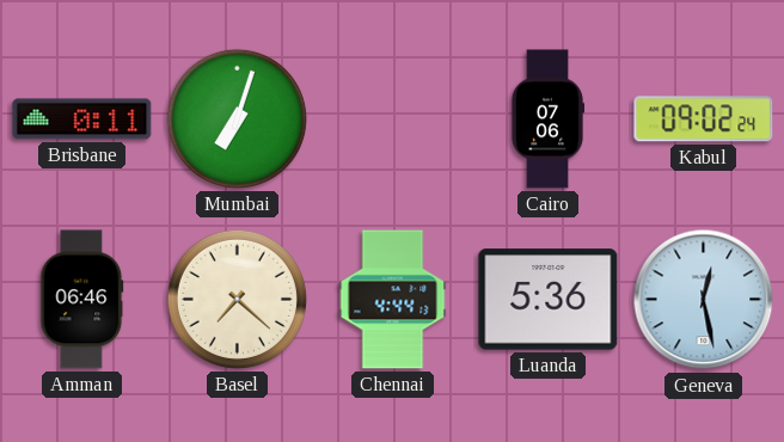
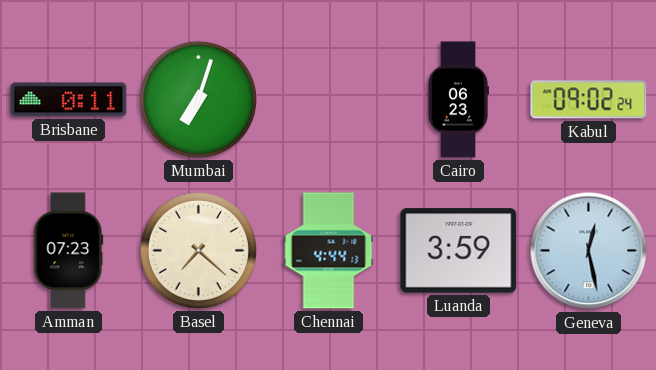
Cairo: 07:06 -> 06:23 (457, 100)
Amman: 06:46 -> 07:23 (69, 251)
Luanda: 5:36 -> 3:59 (459, 251)
